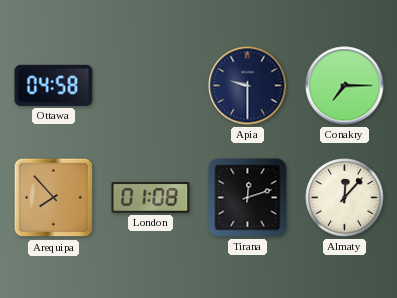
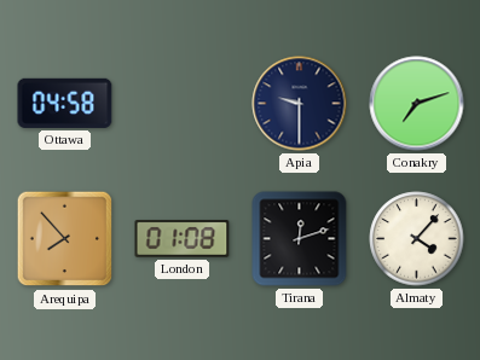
Conakry: 7:15 -> 7:12 (417, 104)
Almaty: 12:07 -> 4:07 (417, 239)
